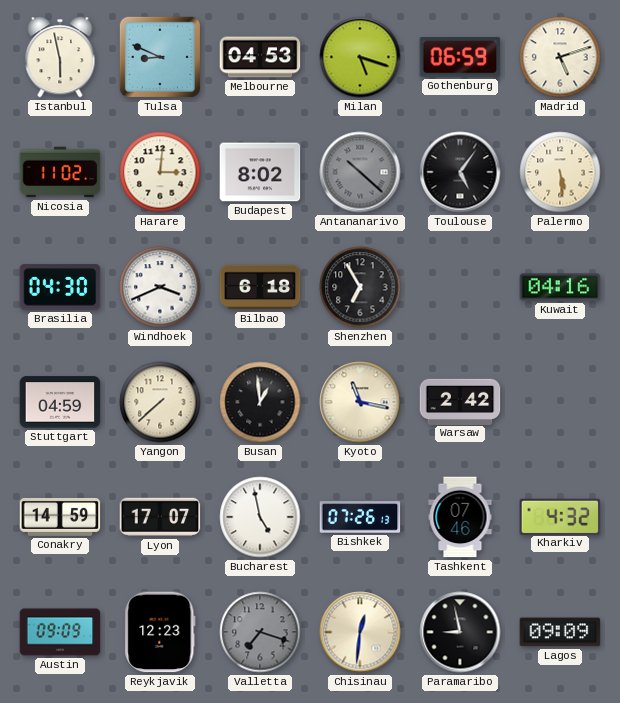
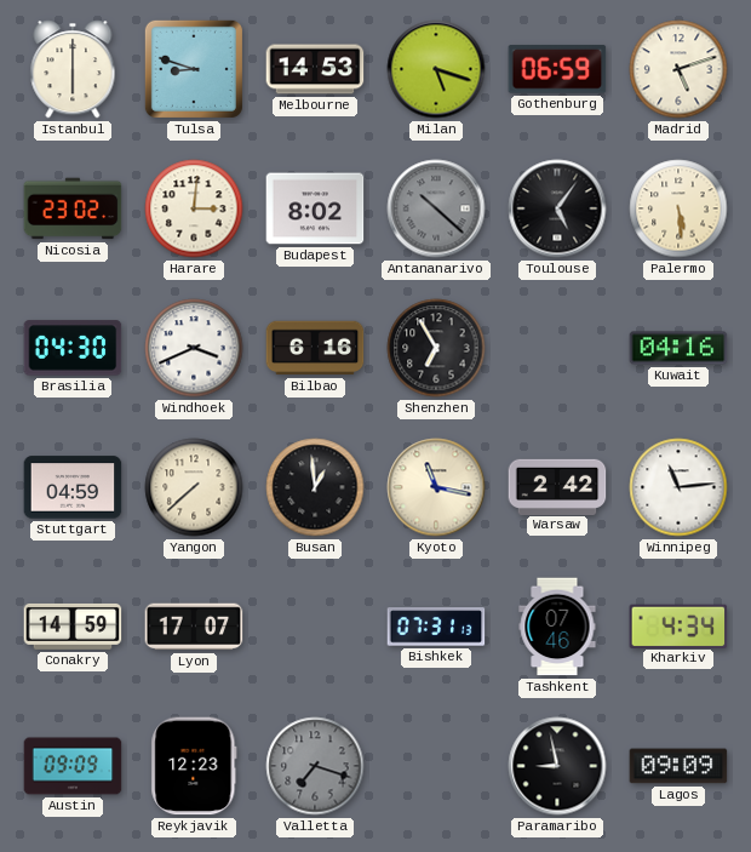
Istanbul: 5:58 -> 6:00 (73, 69)
Tulsa: 8:49 -> 8:48 (194, 69)
Melbourne: 04:53 -> 14:53 (315, 69)
Nicosia: 11:02 -> 23:02 (73, 208)
Bilbao: 6:18 -> 6:16 (315, 348)
Winnipeg: none -> 11:14 (678, 487)
Bucharest: 4:58 -> none (260, 517)
Bishkek: 07:26 -> 07:31 (436, 627)
Kharkiv: 4:32 -> 4:34 (678, 625)
Chisinau: 12:31 -> none (360, 632)
